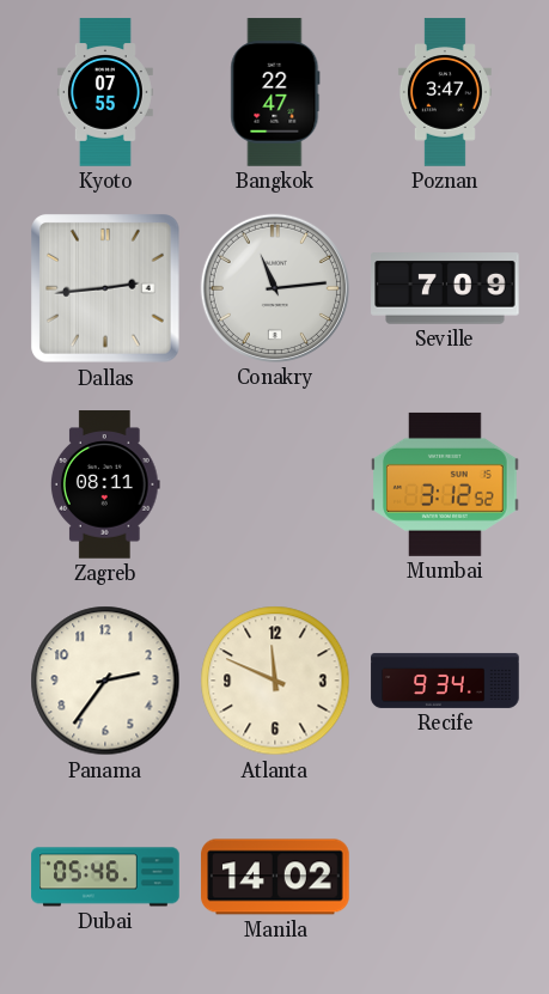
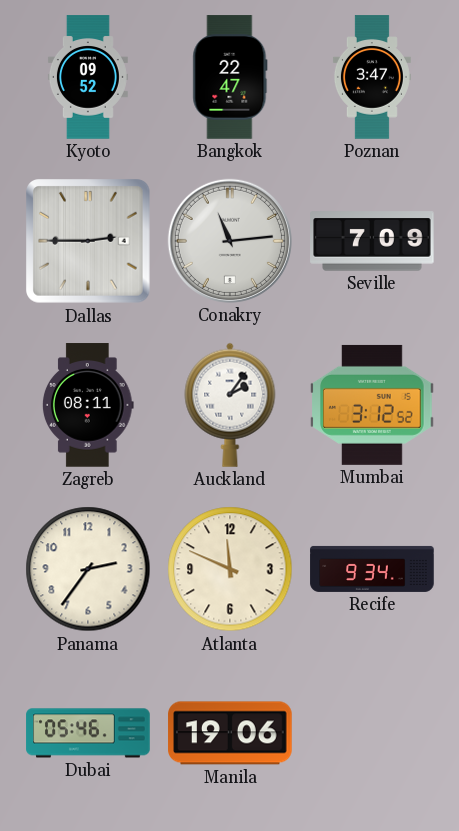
Kyoto: 07:55 -> 09:52 (88, 77)
Dallas: 2:44 -> 2:45 (89, 242)
Auckland: none -> 2:06 (230, 405)
Manila: 14:02 -> 19:06 (230, 733)
